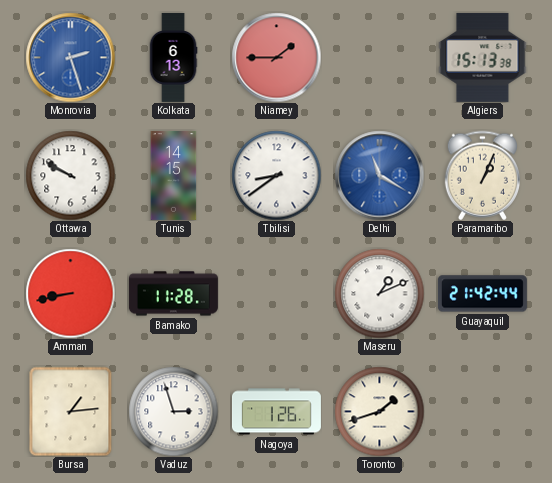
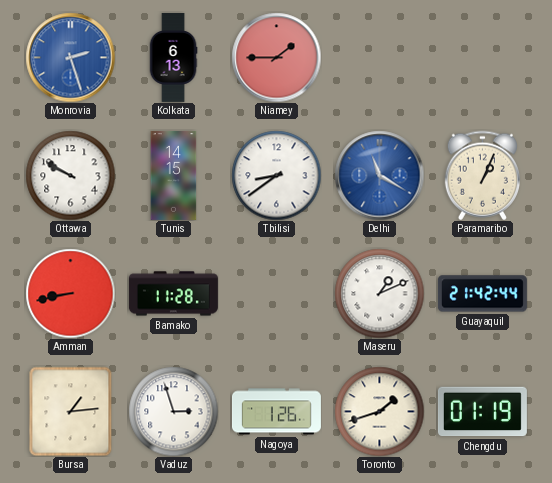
Algiers: 15:13 -> none (483, 57)
Chengdu: none -> 01:19 (482, 412)
